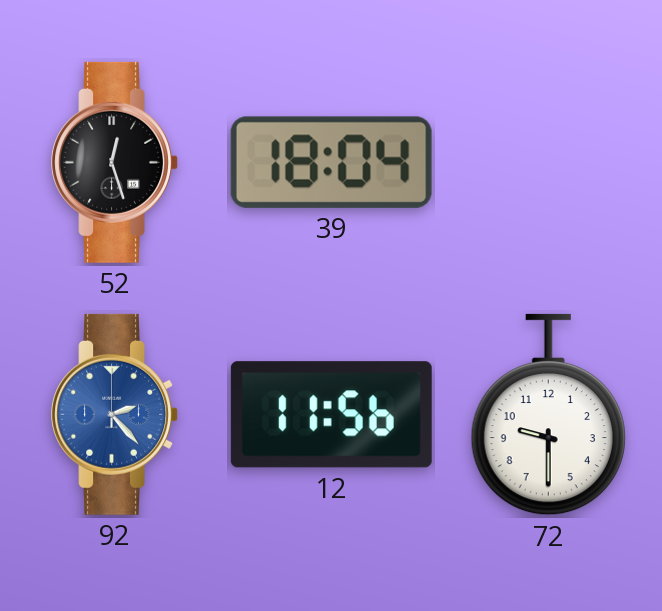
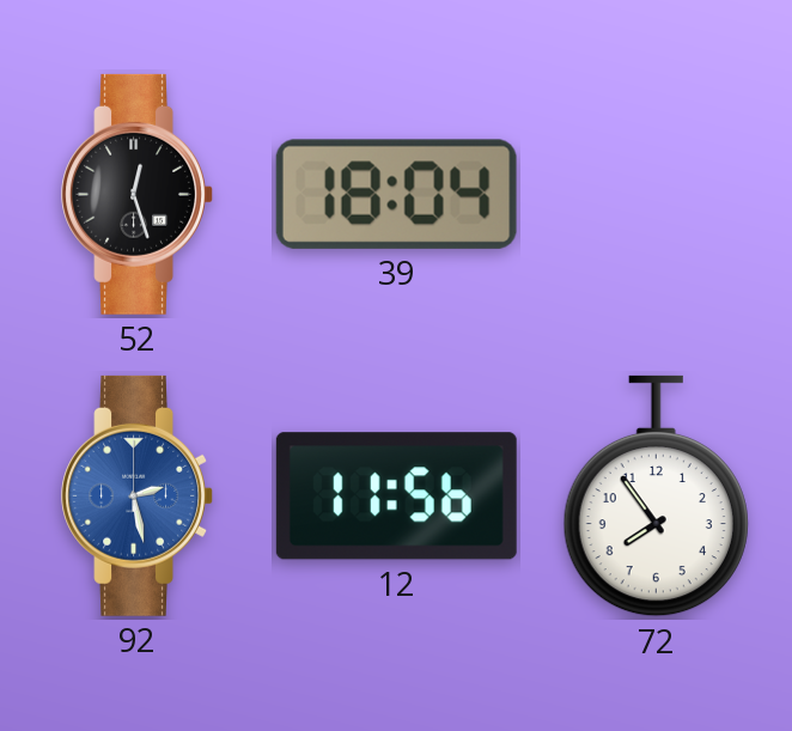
92: 2:23 -> 2:28 (136, 495)
72: 9:30 -> 7:54 (656, 497)
